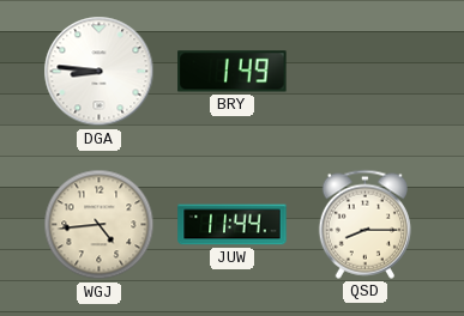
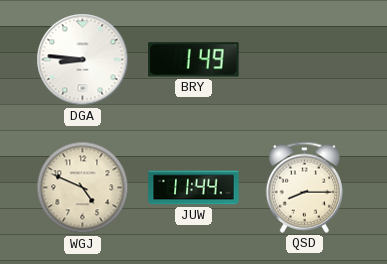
WGJ: 4:44 -> 4:49 (83, 188)
